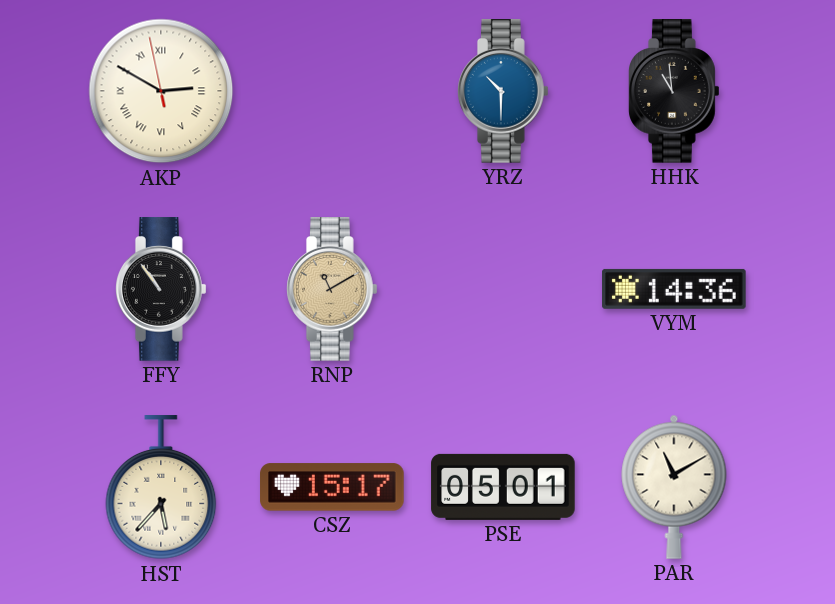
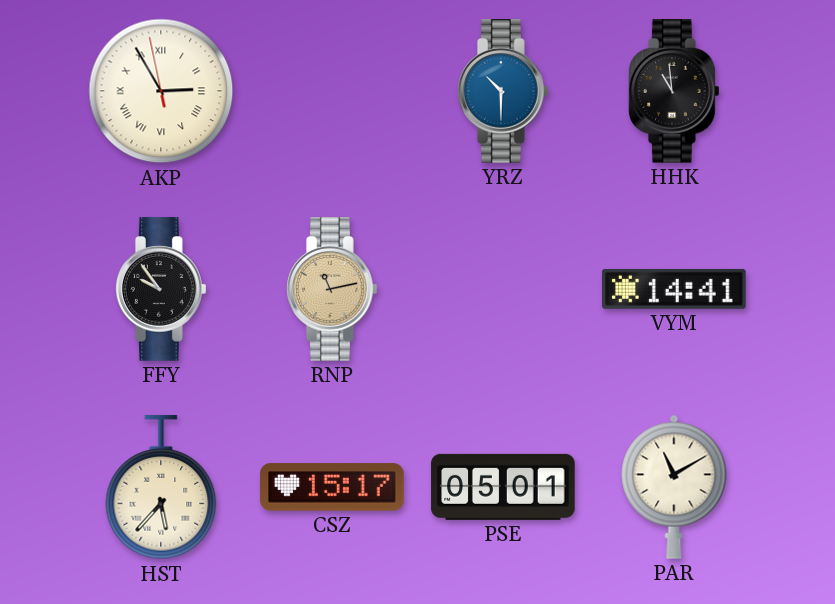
AKP: 2:49 -> 2:54 (161, 91)
FFY: 10:54 -> 9:54 (162, 289)
RNP: 11:10 -> 11:13 (333, 289)
VYM: 14:36 -> 14:41 (674, 289)
